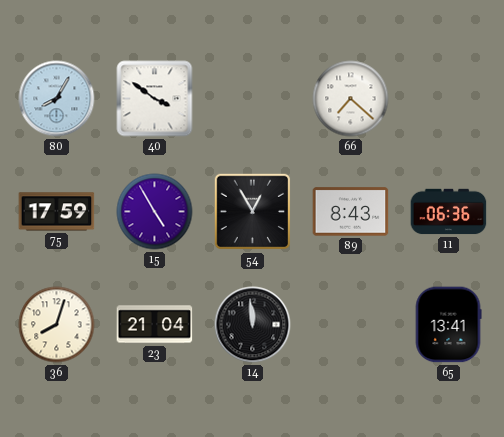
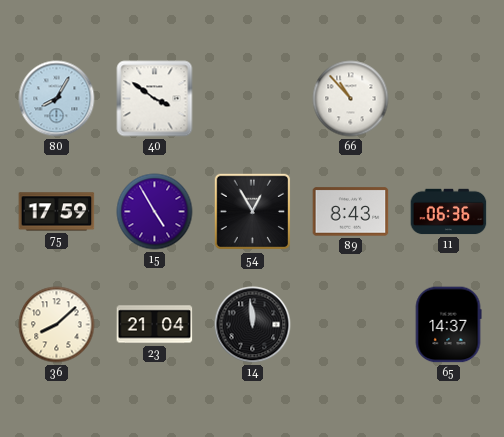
66: 7:22 -> 10:53 (351, 99)
36: 8:03 -> 8:08 (57, 325)
65: 13:41 -> 14:37 (448, 325)
